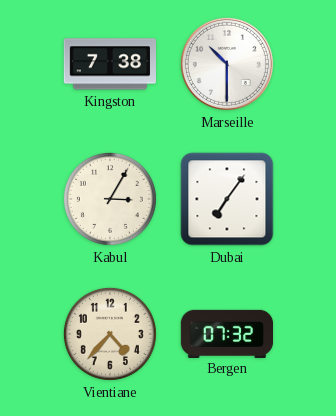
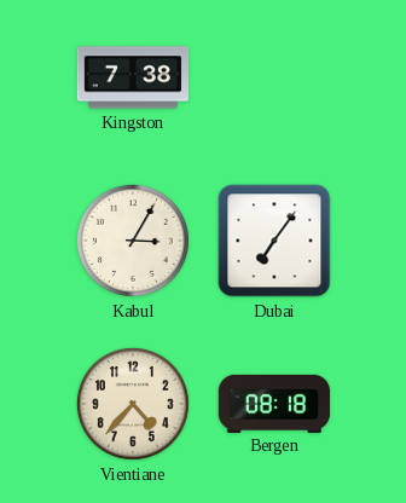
Marseille: 10:30 -> none (227, 64)
Bergen: 07:32 -> 08:18 (274, 403)
